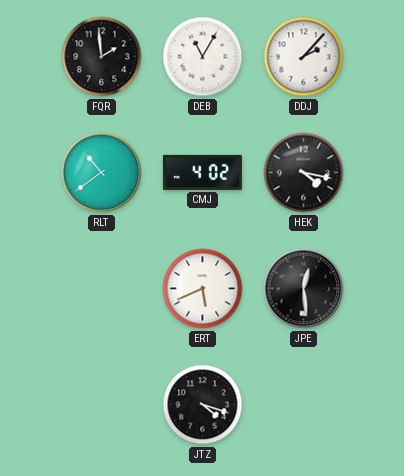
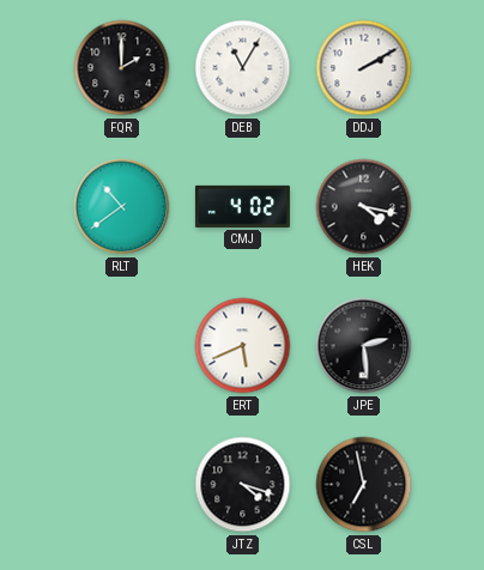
FQR: 1:59 -> 2:00 (122, 68)
DDJ: 2:07 -> 2:10 (364, 68)
JPE: 12:29 -> 2:29 (364, 346)
CSL: none -> 6:58 (364, 485)
